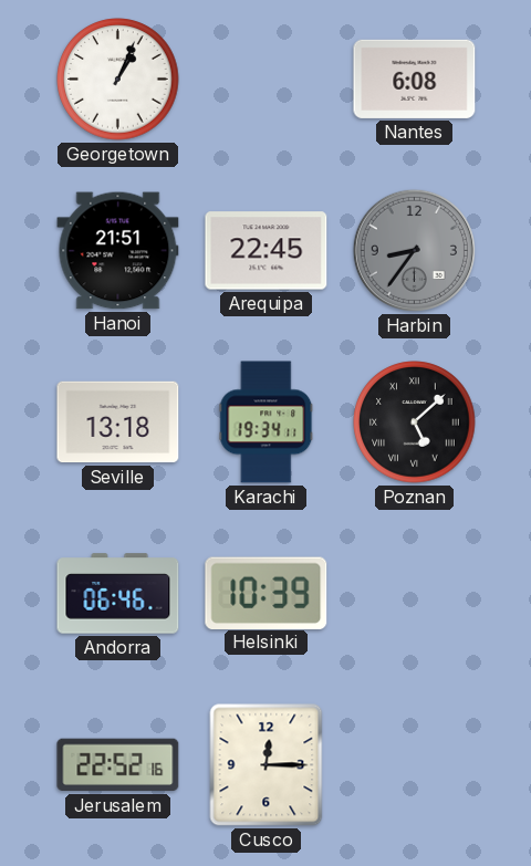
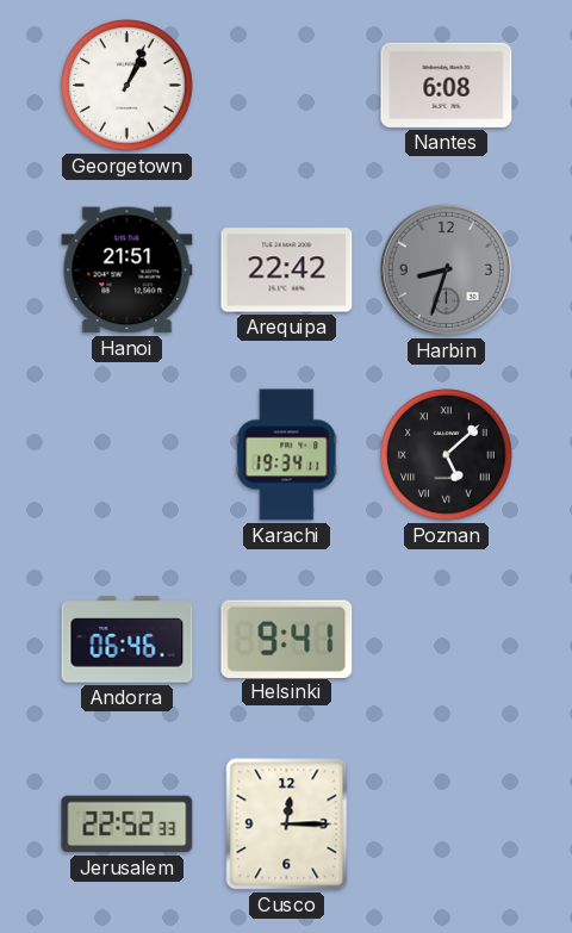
Arequipa: 22:45 -> 22:42 (287, 270)
Harbin: 8:36 -> 8:33 (446, 269)
Seville: 13:18 -> none (118, 422)
Helsinki: 10:39 -> 9:41 (287, 639)
Jerusalem: 22:52:16 -> 22:52:33 (128, 825)
